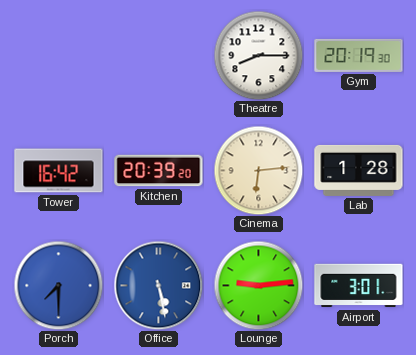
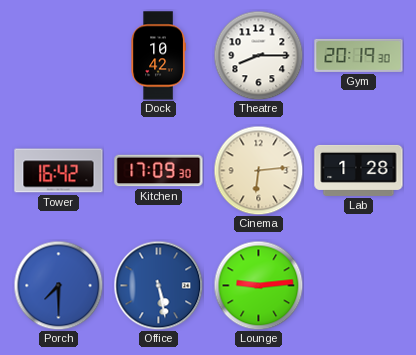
Dock: none -> 10:42 (158, 56)
Kitchen: 20:39 -> 17:09 (159, 171)
Airport: 3:01 -> none (359, 286)
